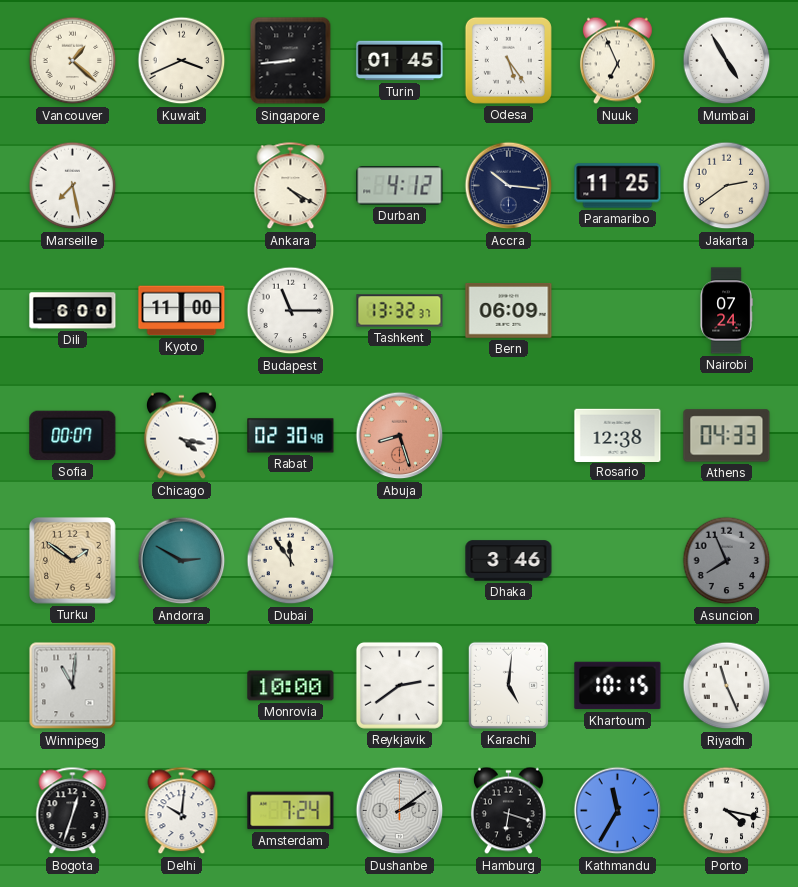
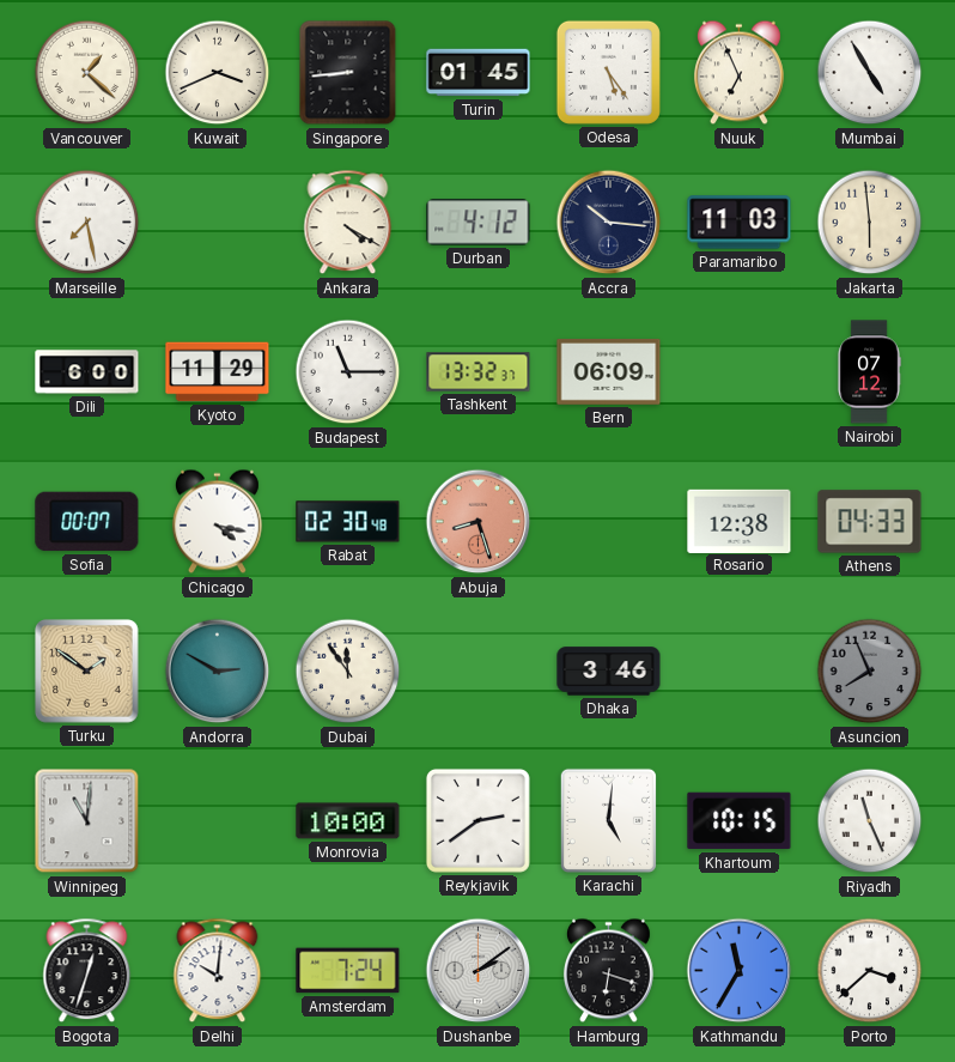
Paramaribo: 11:25 -> 11:03 (740, 223)
Jakarta: 2:39 -> 5:59 (870, 223)
Kyoto: 11:00 -> 11:29 (218, 372)
Nairobi: 07:24 -> 07:12 (869, 372)
Porto: 4:17 -> 3:38 (870, 971)
